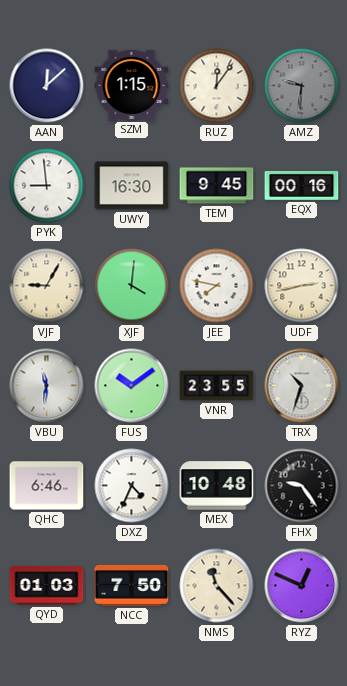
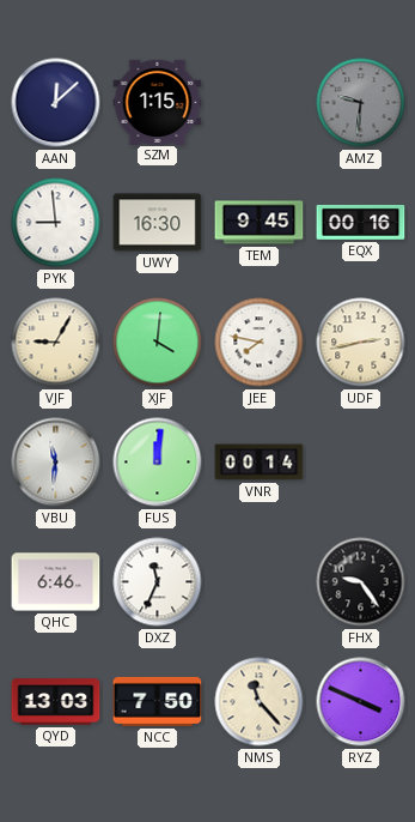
RUZ: 12:06 -> none (217, 86)
FUS: 10:09 -> 12:01 (158, 463)
VNR: 23:55 -> 00:14 (260, 463)
TRX: 10:33 -> none (302, 386)
DXZ: 4:34 -> 11:34 (158, 582)
MEX: 10:48 -> none (217, 486)
QYD: 01:03 -> 13:03 (56, 702)
RYZ: 12:49 -> 3:49 (361, 702)
